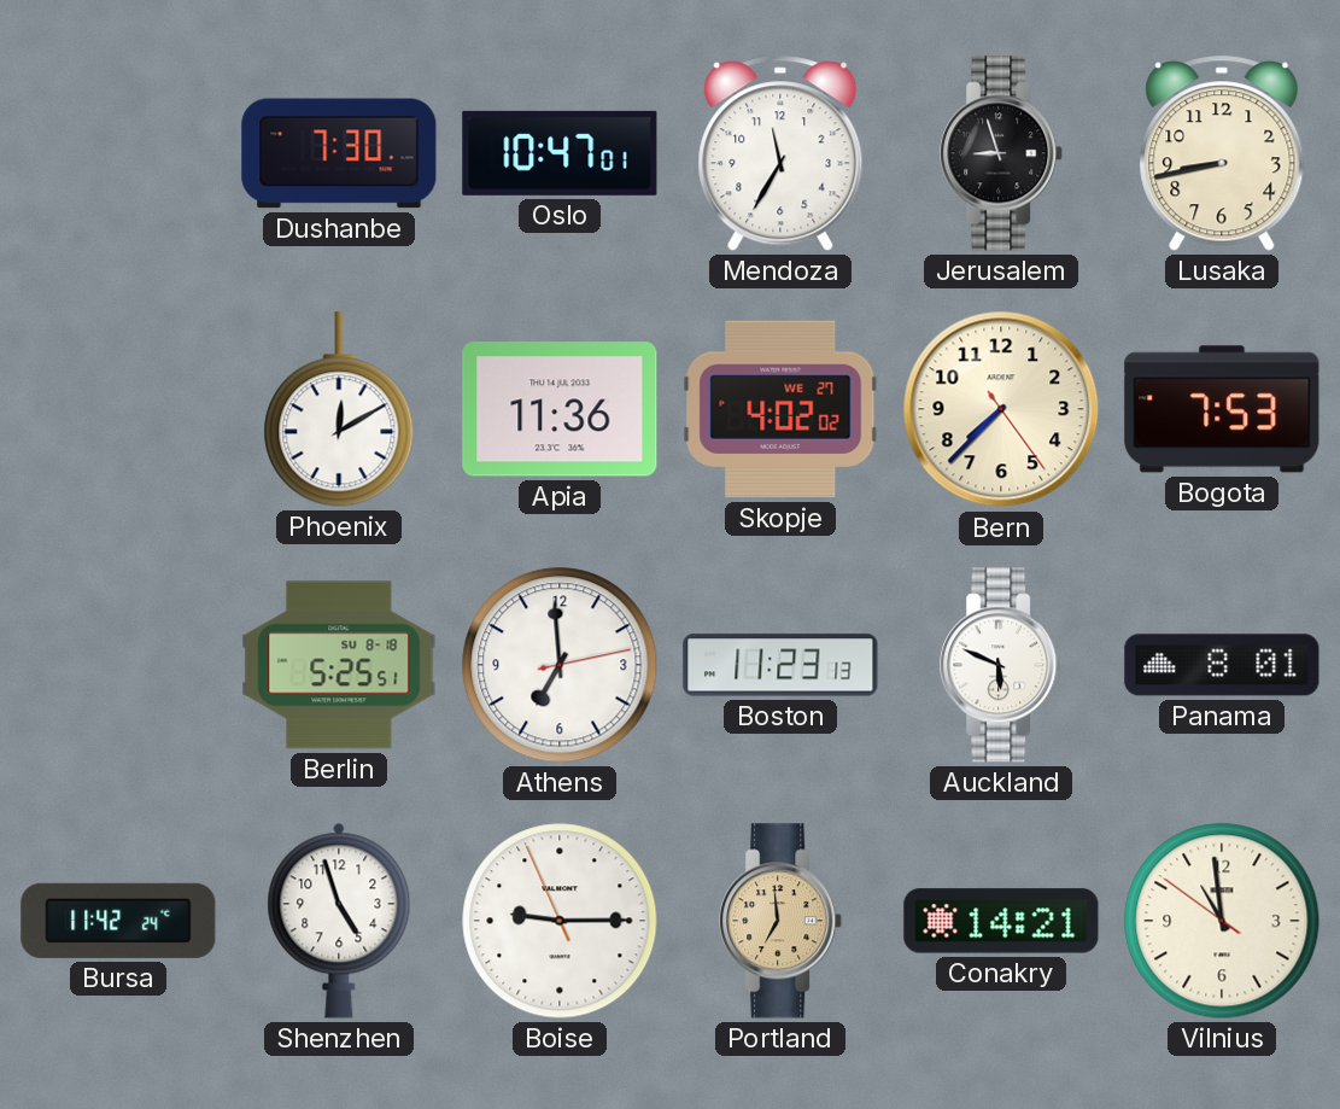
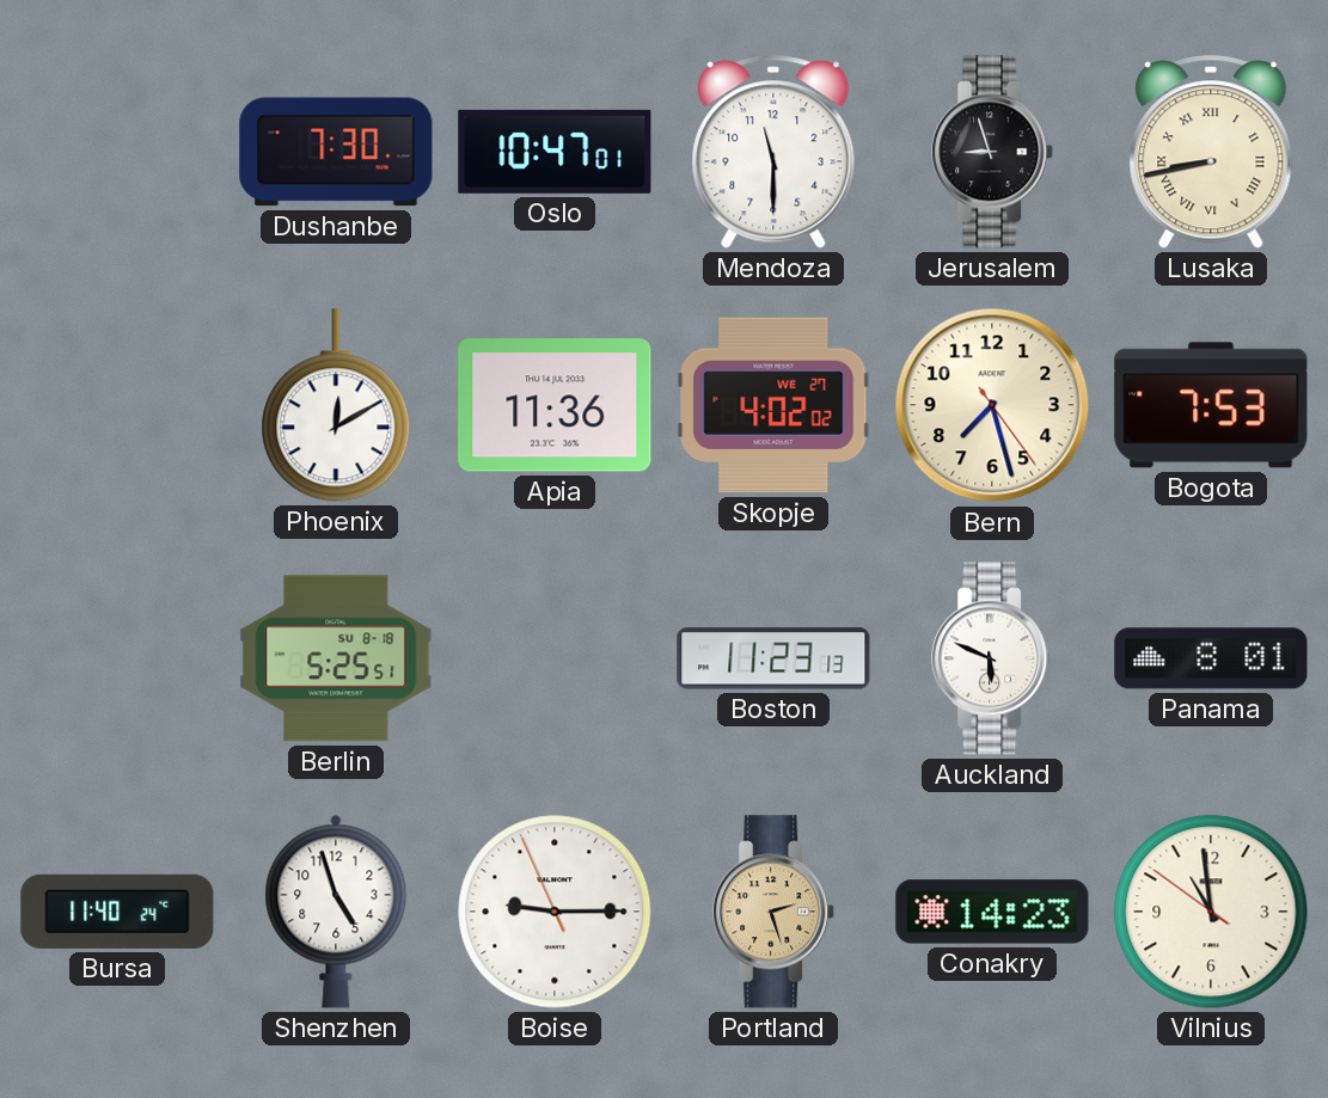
Mendoza: 11:35 -> 11:30 (773, 152)
Lusaka numerals: Arabic -> Roman (1211, 152)
Bern: 7:37 -> 7:27 (992, 405)
Athens: 6:59 -> none (560, 665)
Bursa: 11:42 -> 11:40 (117, 912)
Portland: 6:59 -> 2:27 (775, 912)
Conakry: 14:21 -> 14:23 (992, 912)
